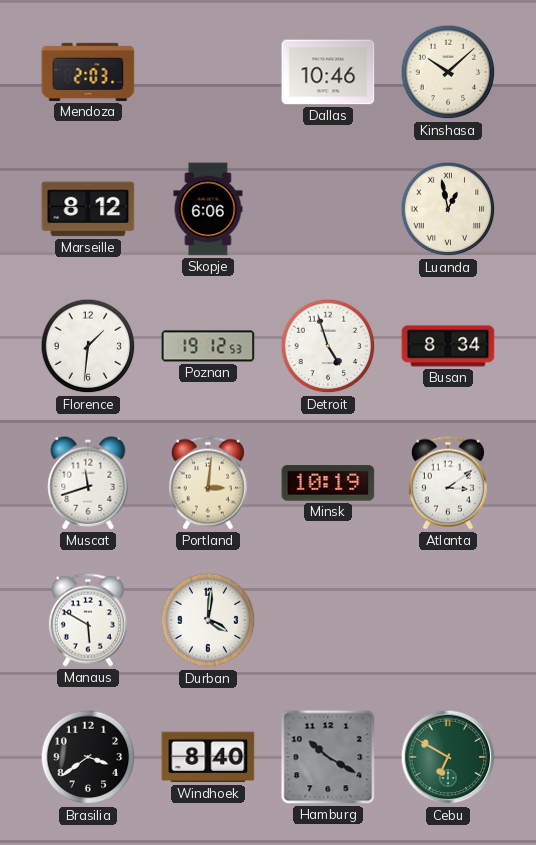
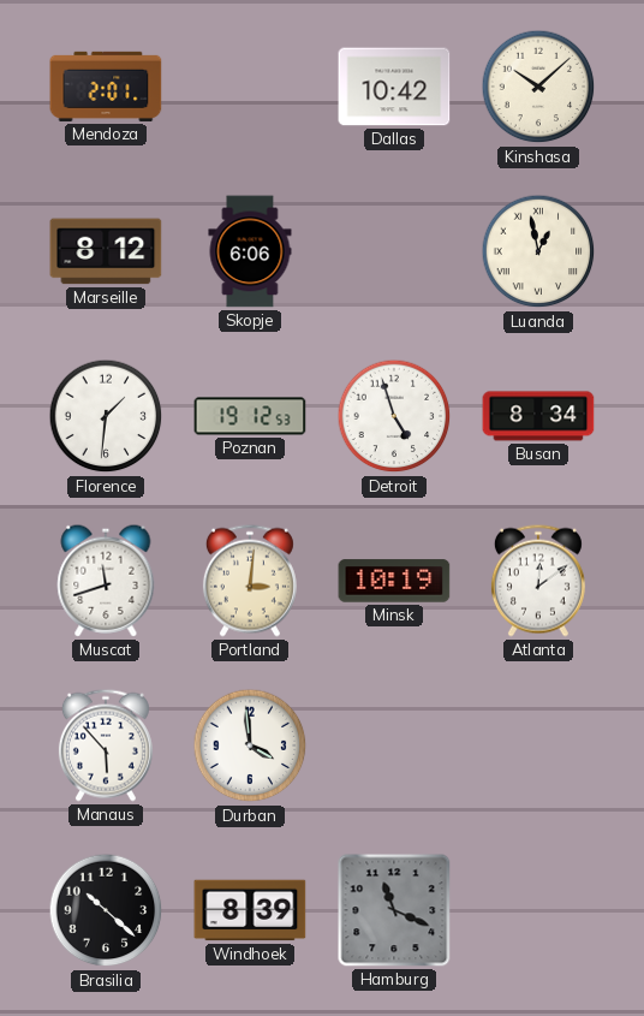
Mendoza: 2:03 -> 2:01 (106, 87)
Dallas: 10:46 -> 10:42 (394, 87)
Atlanta: 3:09 -> 12:09 (538, 581)
Manaus: 5:50 -> 5:53 (106, 745)
Durban: 4:01 -> 3:59 (250, 745)
Brasilia: 3:39 -> 10:22 (106, 910)
Windhoek: 8:40 -> 8:39 (250, 910)
Hamburg: 10:20 -> 11:19 (394, 910)
Cebu: 6:50 -> none (448, 757)
